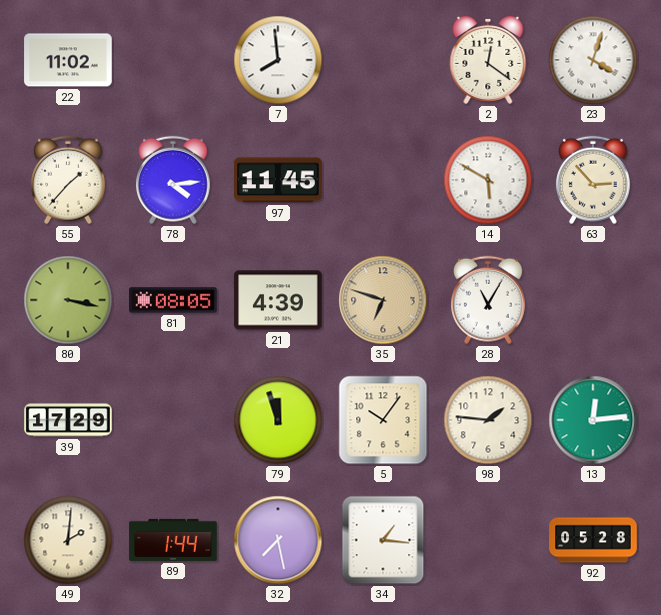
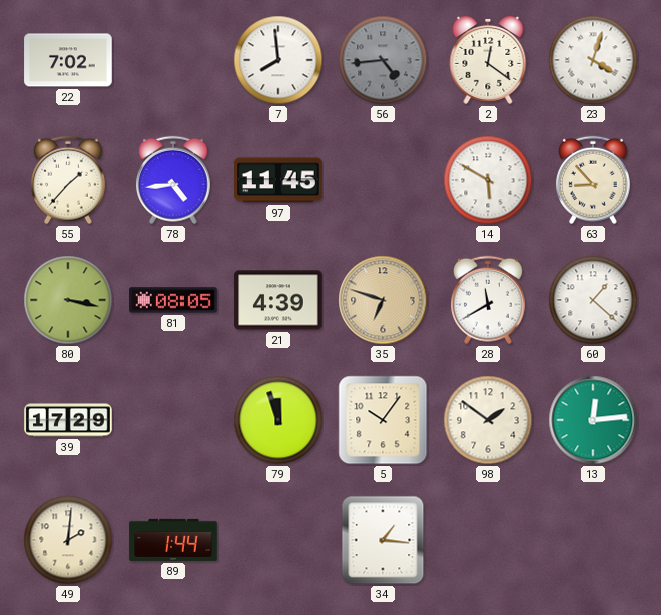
22: 11:02 -> 7:02 (68, 60)
56: none -> 4:44 (383, 60)
78: 4:14 -> 4:44 (174, 180)
63: 2:53 -> 8:53 (594, 180)
28: 11:05 -> 11:40 (489, 300)
60: none -> 1:22 (593, 300)
98: 1:46 -> 1:51 (488, 420)
32: 7:28 -> none (278, 540)
92: 05:28 -> none (593, 540)
